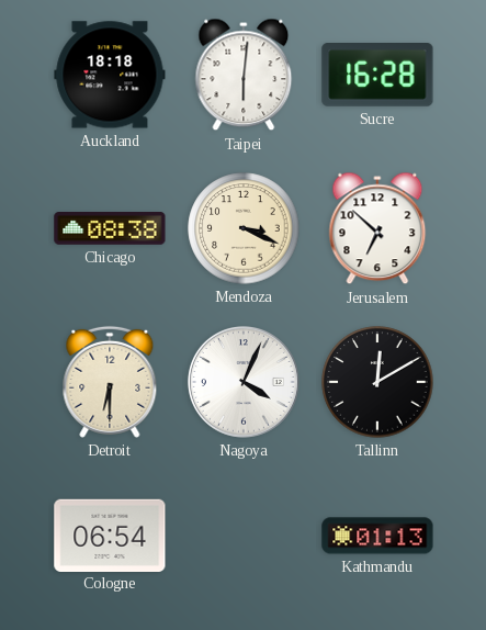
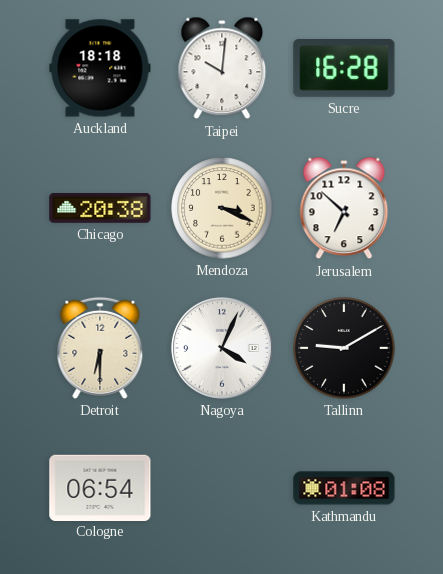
Taipei: 6:01 -> 10:01 (222, 68)
Chicago: 08:38 -> 20:38 (100, 209)
Tallinn: 12:10 -> 9:10 (344, 348)
Kathmandu: 01:13 -> 01:08 (344, 488)
